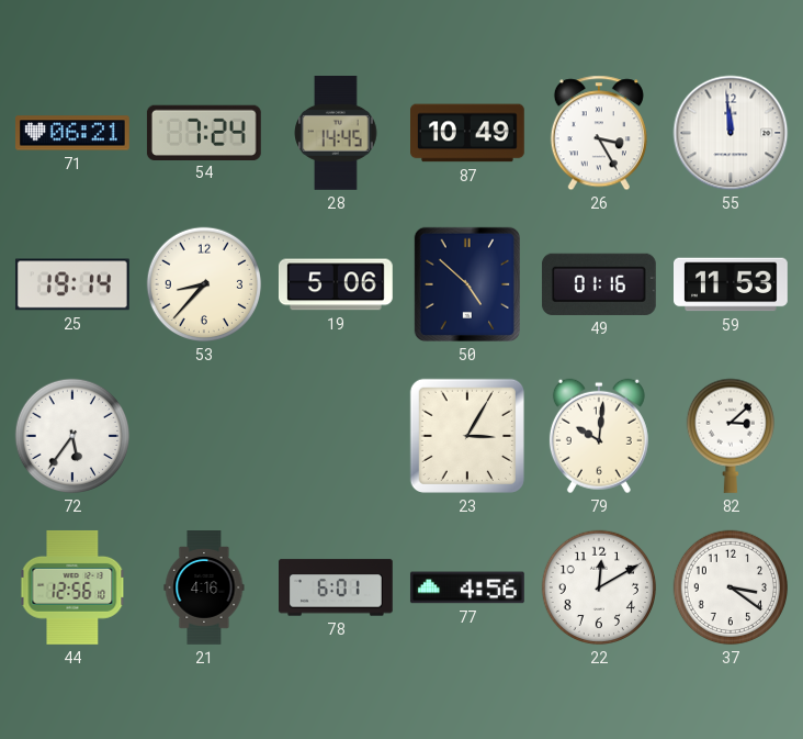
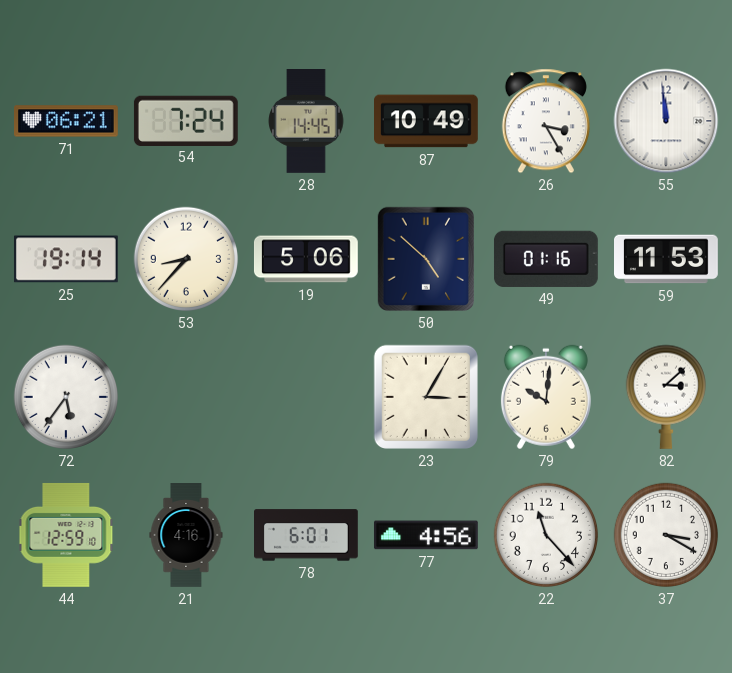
44: 12:56 -> 12:59 (66, 535)
22: 12:10 -> 11:23 (546, 535)
37: 3:21 -> 3:20 (666, 535)
